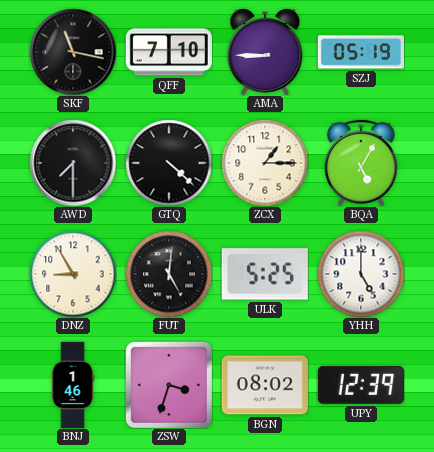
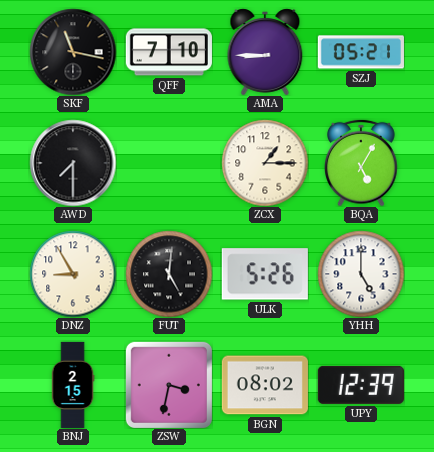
SZJ: 05:19 -> 05:21 (361, 52)
GTQ: 4:22 -> none (169, 163)
ULK: 5:25 -> 5:26 (265, 274)
BNJ: 1:46 -> 2:15 (73, 384)
ZSW: 3:33 -> 3:32 (169, 385)
